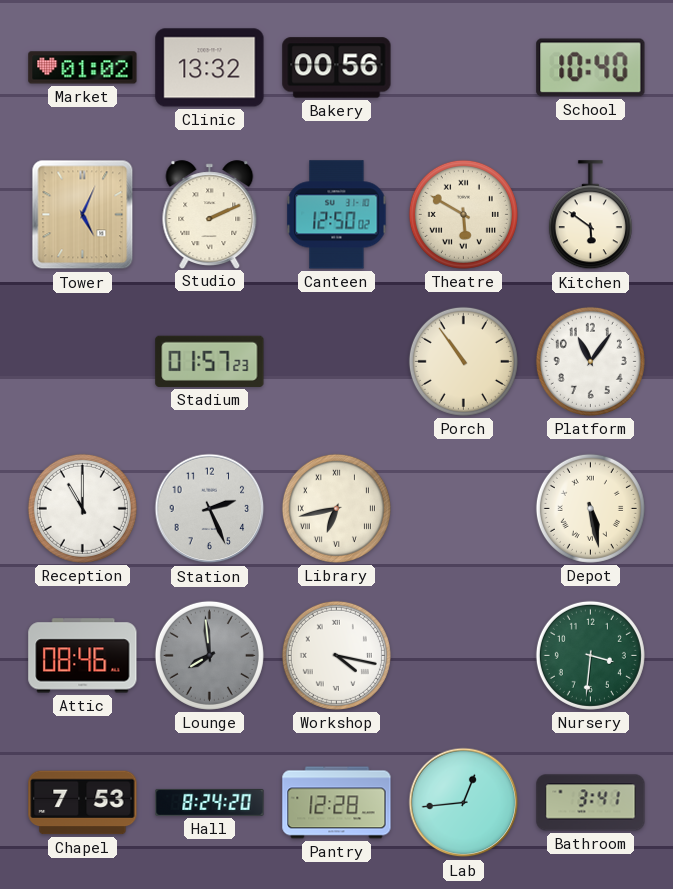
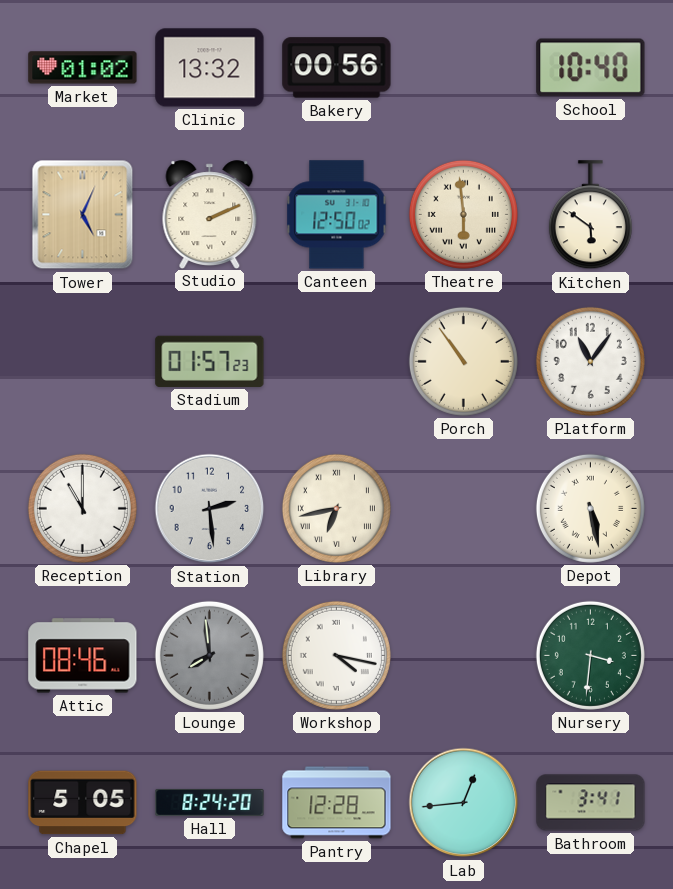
Theatre: 5:50 -> 5:59 (463, 214)
Station: 2:26 -> 2:29 (210, 509)
Chapel: 7:53 -> 5:05 (83, 803)
